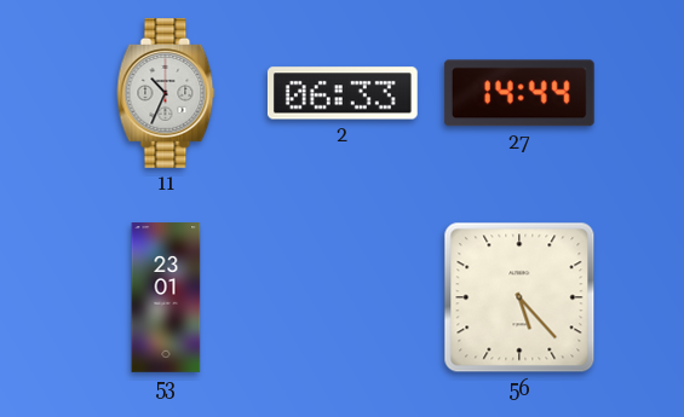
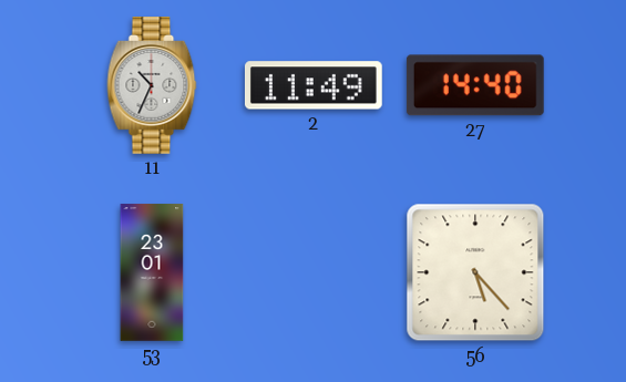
2: 06:33 -> 11:49 (314, 85)
27: 14:44 -> 14:40 (475, 85)
